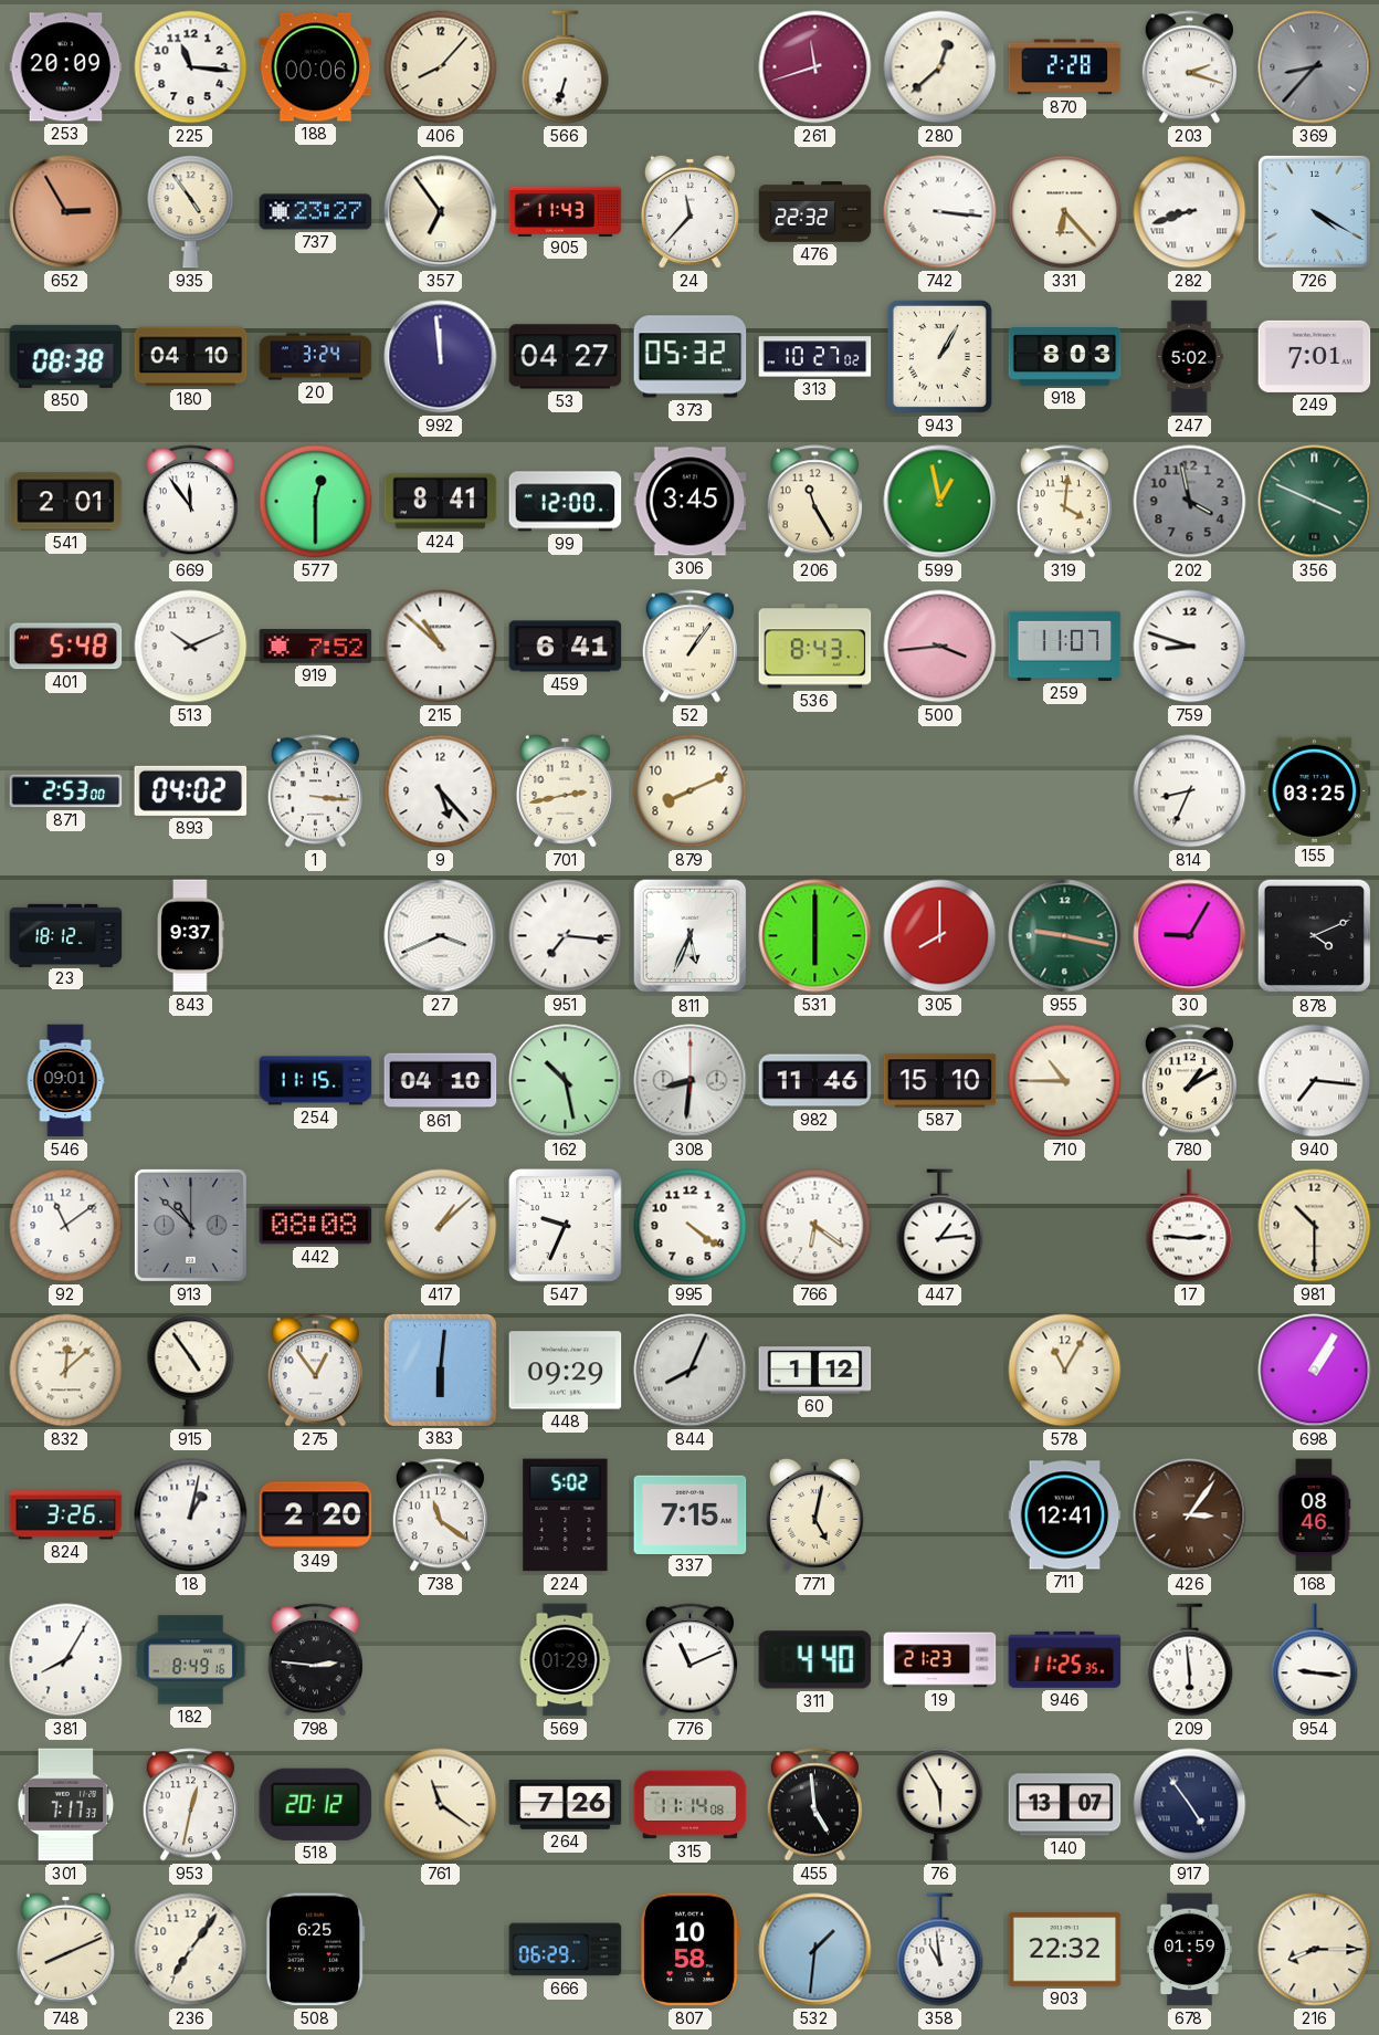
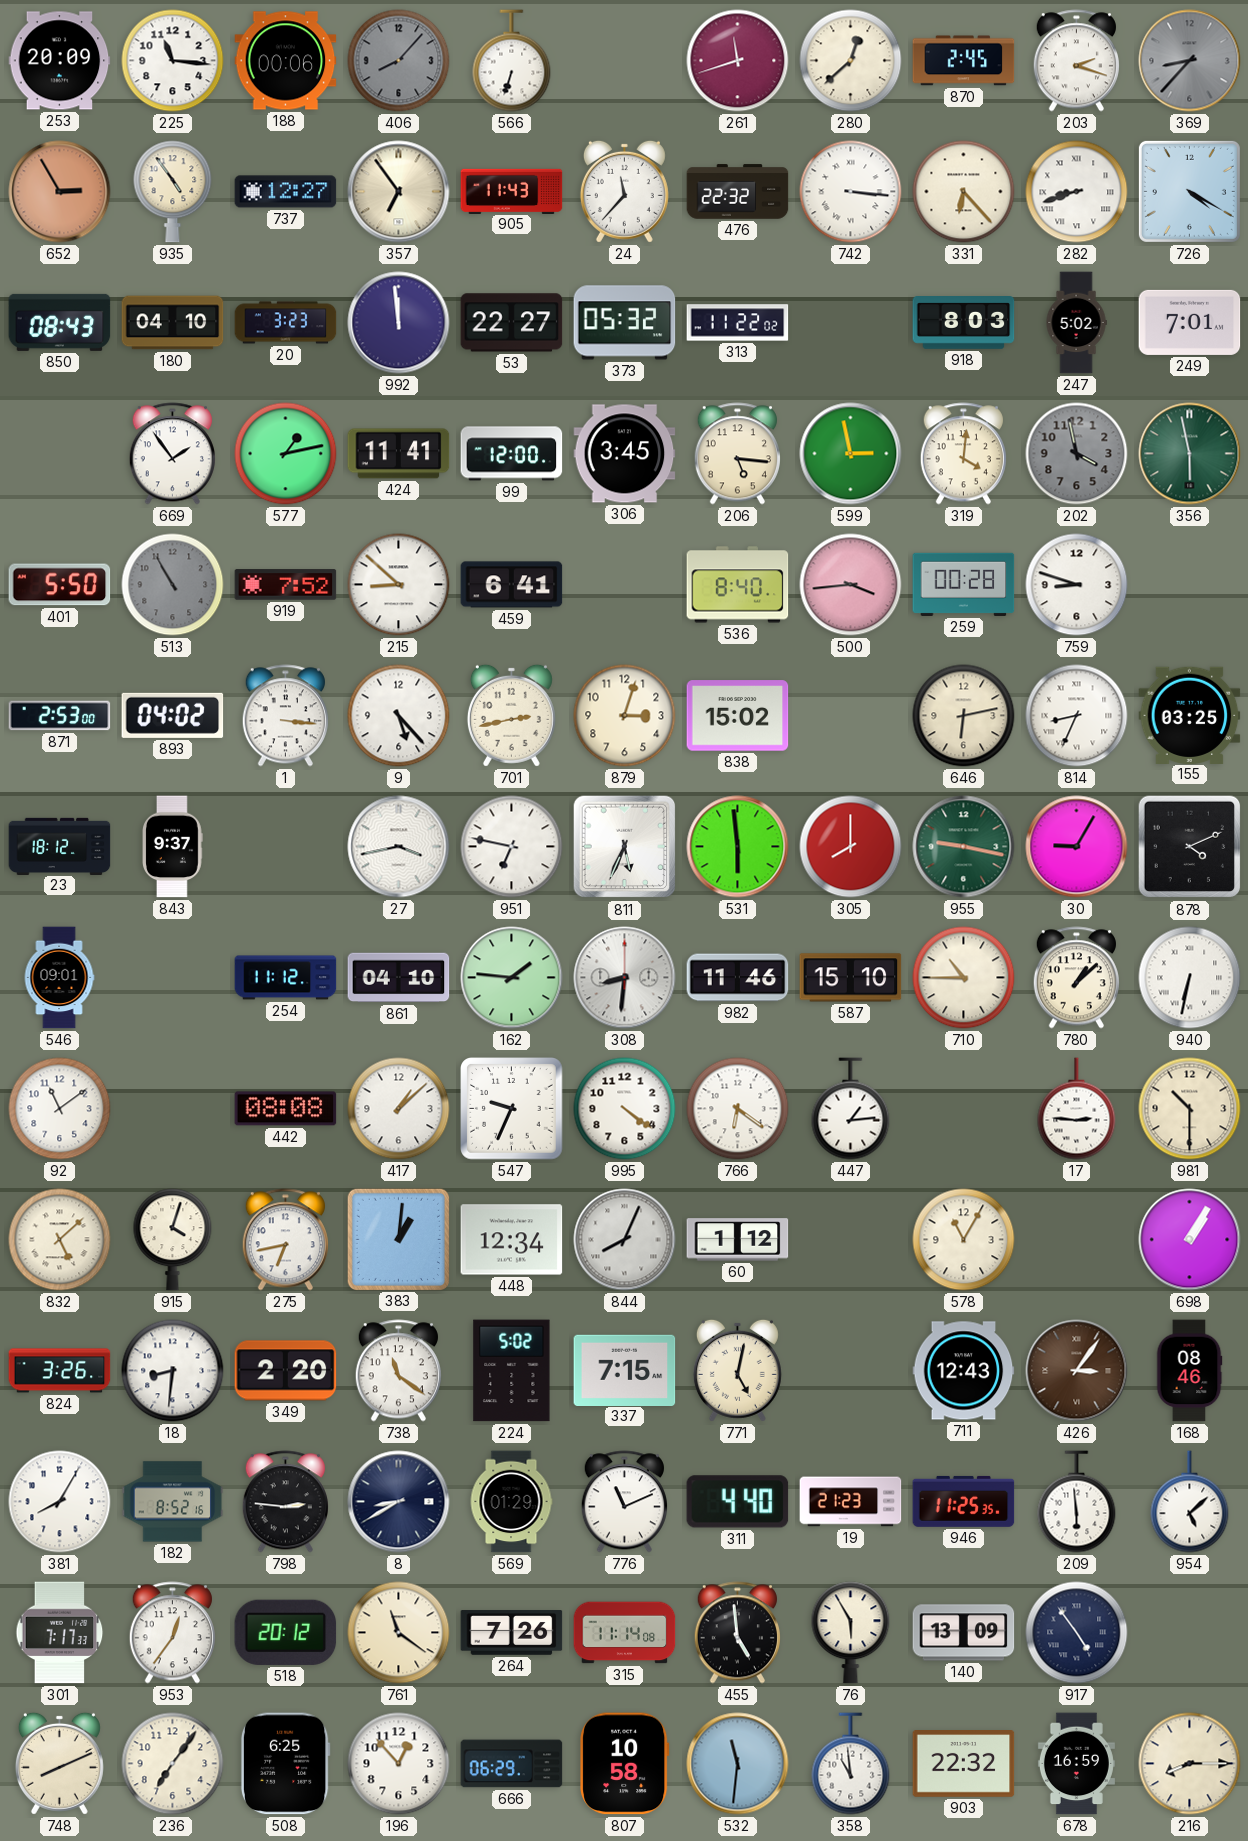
406 dial: cream -> grey (399, 61)
870: 2:28 -> 2:45 (964, 61)
737: 23:27 -> 12:27 (286, 192)
850: 08:38 -> 08:43 (60, 322)
20: 3:24 -> 3:23 (286, 323)
53: 04:27 -> 22:27 (512, 323)
313: 10:27 -> 11:22 (738, 323)
943: 1:05 -> none (939, 356)
541: 2:01 -> none (66, 502)
669: 11:54 -> 1:54 (172, 454)
577: 12:30 -> 1:13 (286, 454)
424: 8:41 -> 11:41 (399, 454)
206: 11:25 -> 5:16 (737, 454)
599: 12:58 -> 2:58 (851, 454)
356: 3:49 -> 5:58 (1190, 454)
401: 5:48 -> 5:50 (60, 585)
513: 10:11 -> 10:55 (173, 585)
513 dial: white -> grey (173, 585)
215: 10:52 -> 8:52 (399, 585)
52: 1:06 -> none (689, 647)
536: 8:43 -> 8:40 (738, 585)
259: 11:07 -> 00:28 (964, 584)
879: 8:11 -> 3:03 (625, 716)
838: none -> 15:02 (738, 716)
646: none -> 6:13 (964, 716)
27: 3:41 -> 3:43 (399, 847)
951: 7:16 -> 6:47 (512, 847)
531: 6:00 -> 5:59 (738, 847)
254: 11:15 -> 11:12 (286, 978)
162: 10:28 -> 1:46 (512, 978)
780: 1:10 -> 1:08 (1076, 978)
940: 7:16 -> 6:32 (1190, 978)
913: 10:52 -> none (190, 1225)
832: 12:08 -> 5:08 (60, 1240)
915: 4:54 -> 4:03 (173, 1240)
275: 12:54 -> 6:43 (285, 1240)
383: 6:01 -> 1:01 (398, 1239)
448: 09:29 -> 12:34 (512, 1240)
18: 1:02 -> 8:31 (173, 1371)
711: 12:41 -> 12:43 (964, 1371)
182: 8:49 -> 8:52 (173, 1502)
8: none -> 8:40 (399, 1502)
954: 9:16 -> 5:08 (1190, 1502)
953: 12:32 -> 12:36 (172, 1633)
140: 13:07 -> 13:09 (964, 1633)
196: none -> 12:53 (399, 1764)
532: 1:31 -> 11:31 (738, 1764)
678: 01:59 -> 16:59 (1076, 1764)
